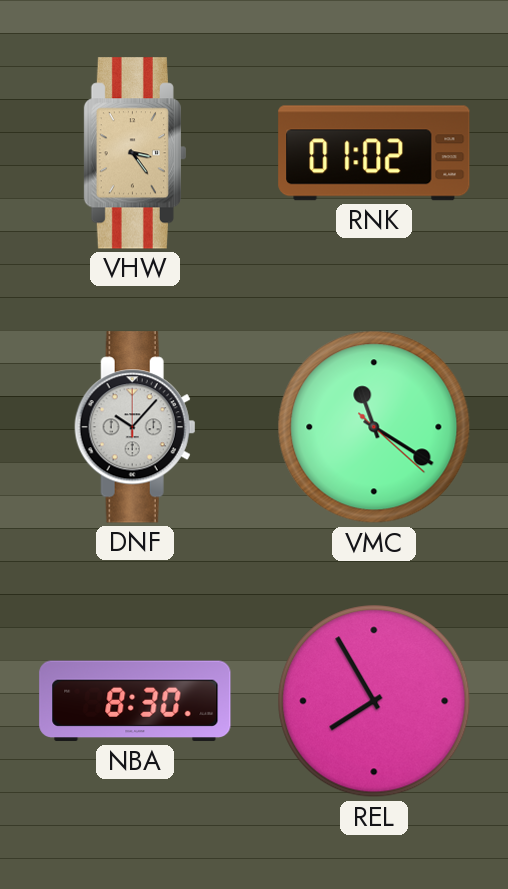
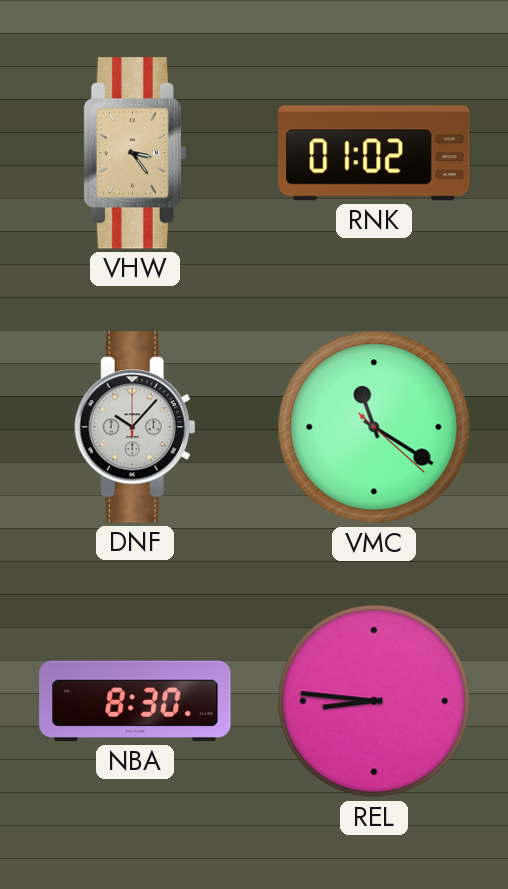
REL: 7:55 -> 8:46 (374, 701)
